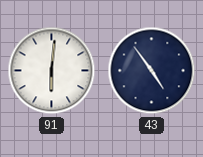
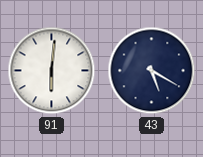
43: 4:54 -> 5:20 (152, 71)
